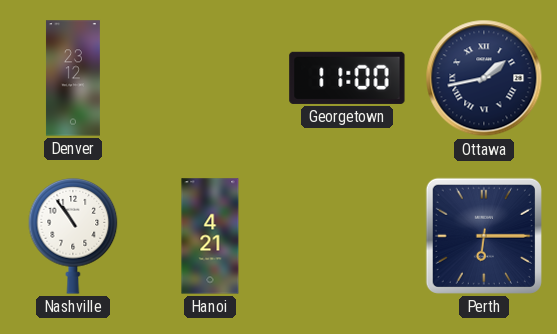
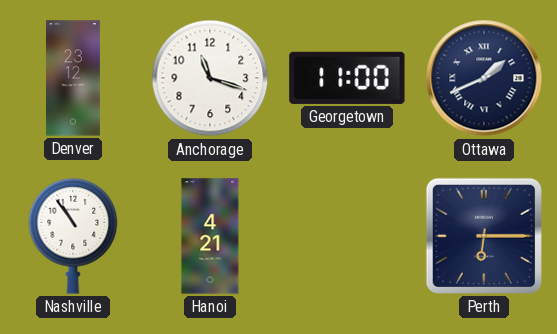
Anchorage: none -> 11:18 (210, 78)
Ottawa: 1:43 -> 1:41 (484, 78)
